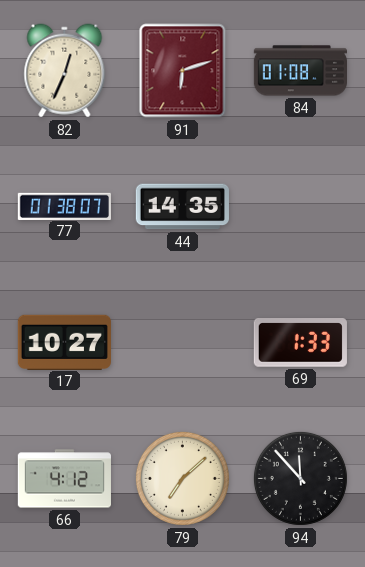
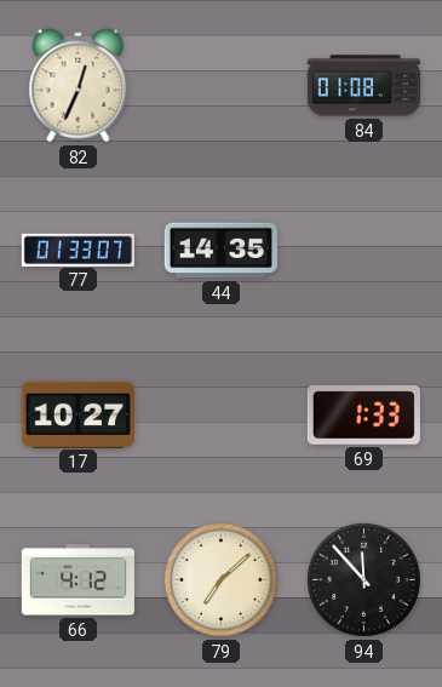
91: 6:12 -> none (183, 71)
77: 01:38 -> 01:33 (78, 250)
